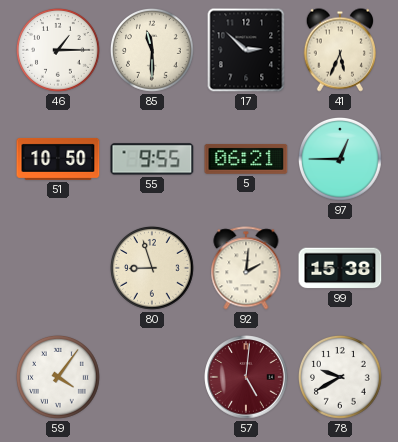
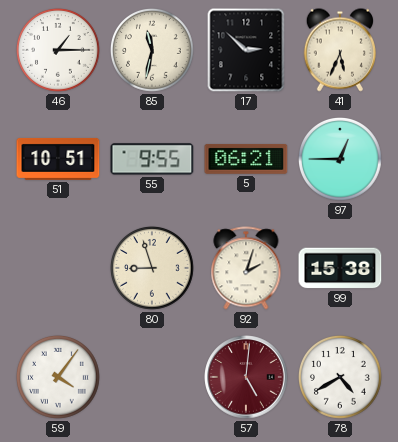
85: 11:30 -> 11:32 (153, 51)
51: 10:50 -> 10:51 (58, 159)
92: 2:01 -> 2:03 (246, 268)
78: 9:40 -> 4:40 (341, 378)
